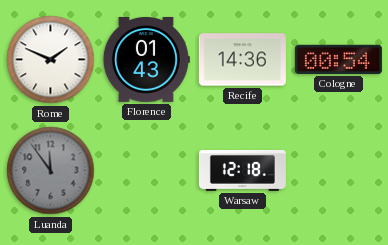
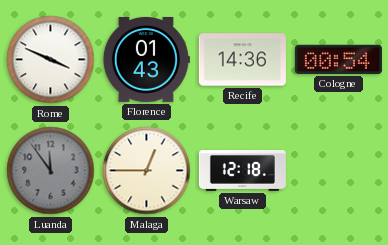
Rome: 1:49 -> 3:49 (51, 60)
Malaga: none -> 12:45 (147, 171)
